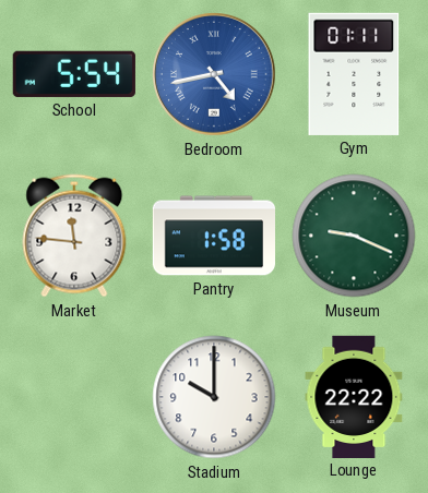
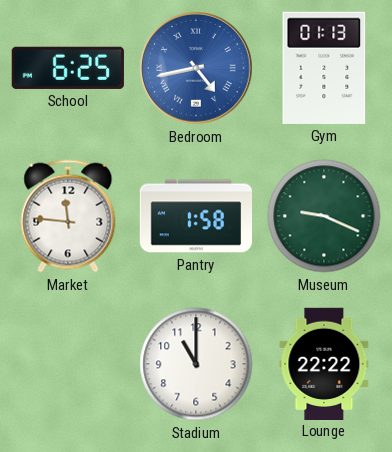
School: 5:54 -> 6:25 (68, 68)
Gym: 01:11 -> 01:13 (324, 68)
Stadium: 10:00 -> 11:00 (196, 364)
